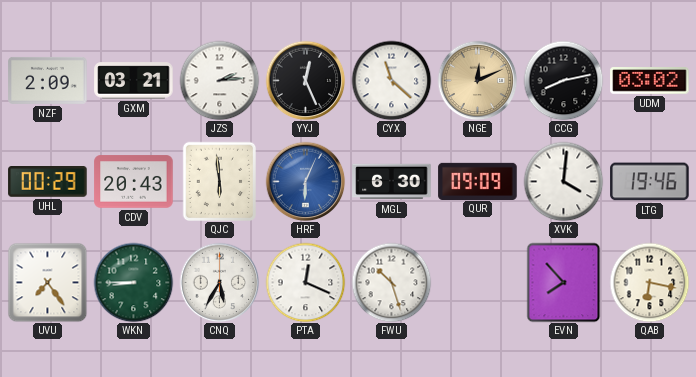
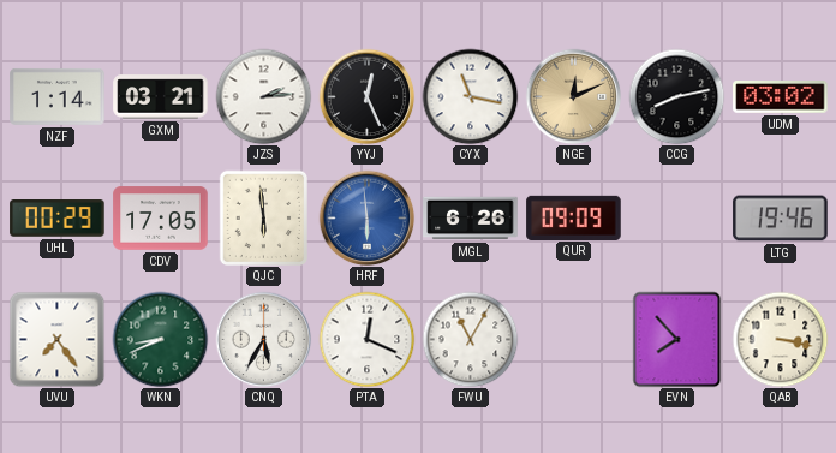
NZF: 2:09 -> 1:14 (58, 96)
CYX: 11:22 -> 11:17 (470, 96)
CDV: 20:43 -> 17:05 (161, 219)
HRF: 6:04 -> 5:59 (366, 217)
MGL: 6:30 -> 6:26 (471, 219)
XVK: 4:01 -> none (563, 181)
WKN: 8:45 -> 8:41 (160, 339)
FWU: 10:27 -> 11:05 (470, 339)
QAB: 6:17 -> 3:17 (780, 339)
